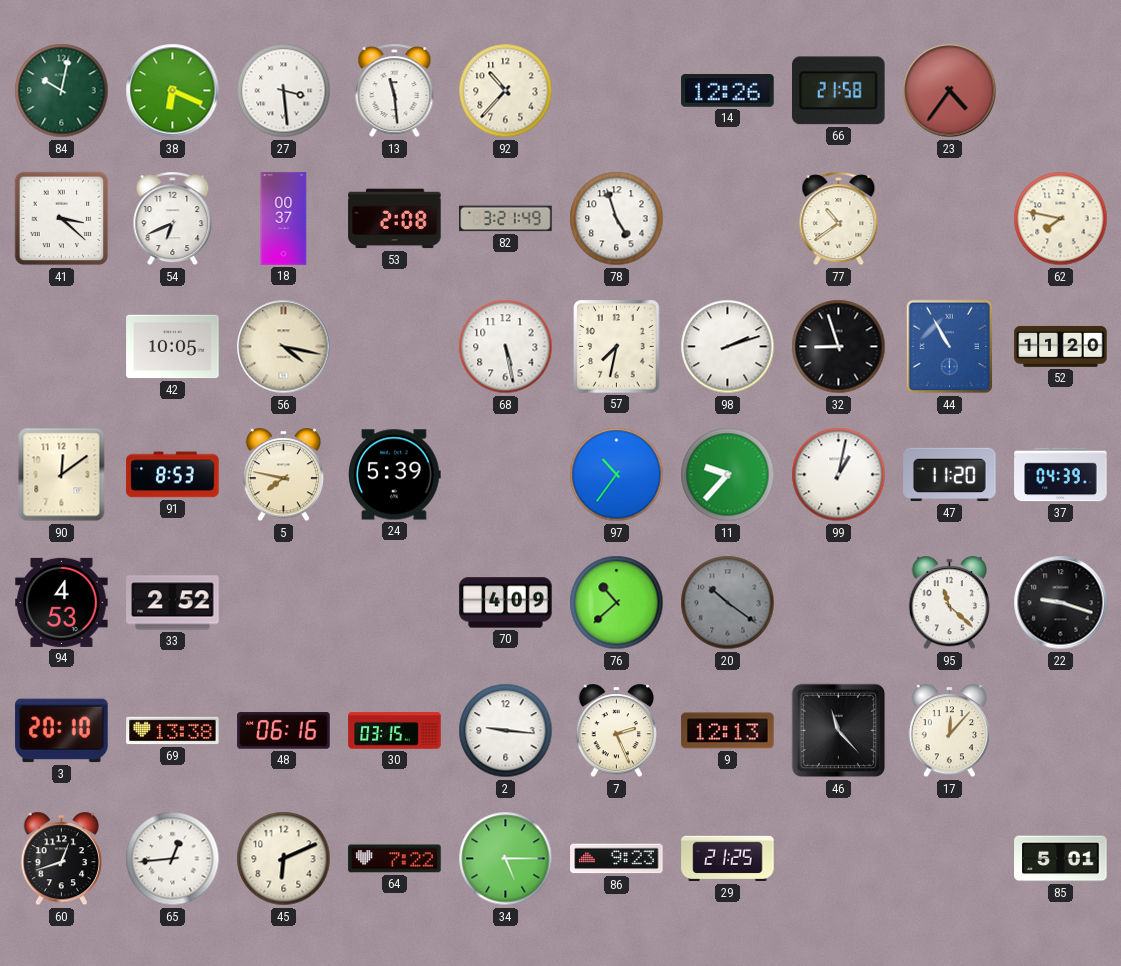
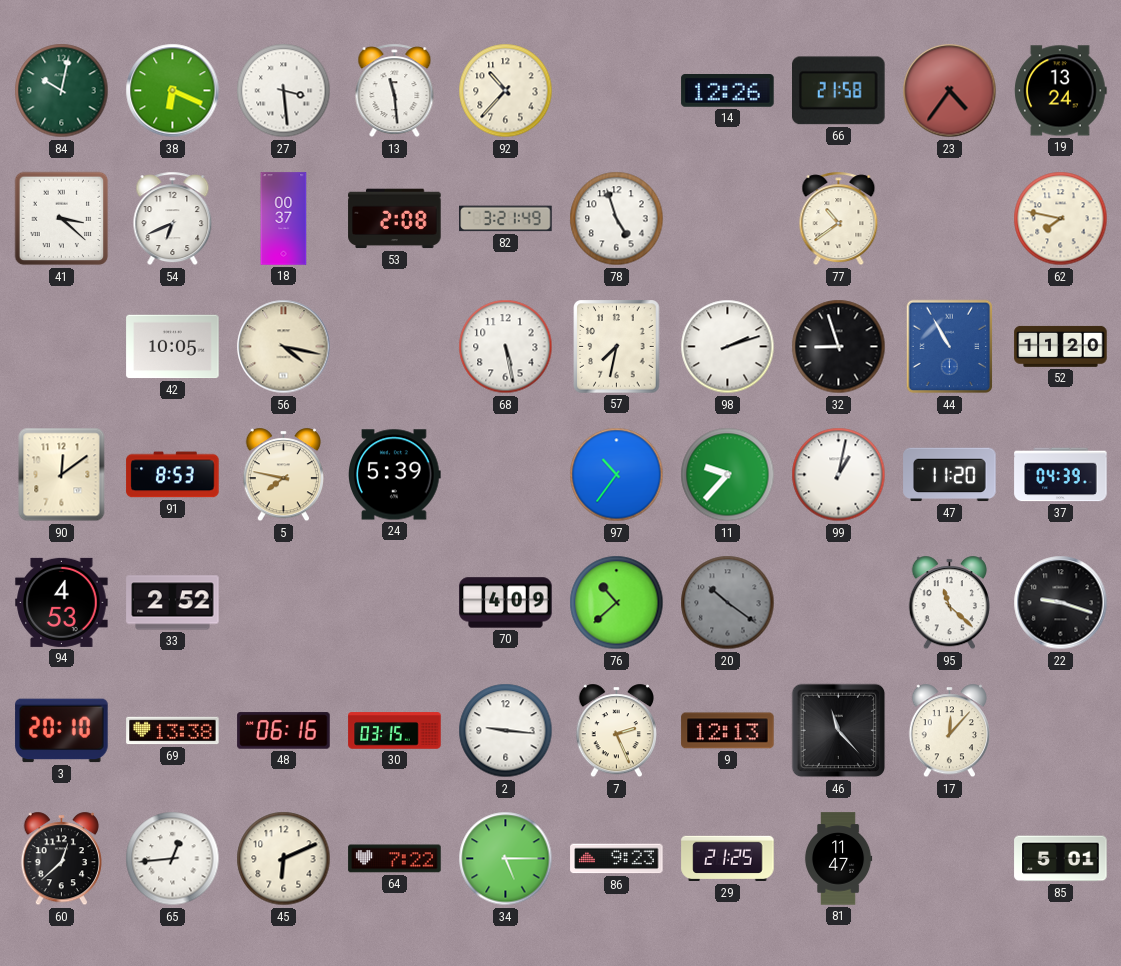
19: none -> 13:24 (1061, 91)
60: 12:42 -> 12:38 (61, 859)
81: none -> 11:47 (838, 859)
